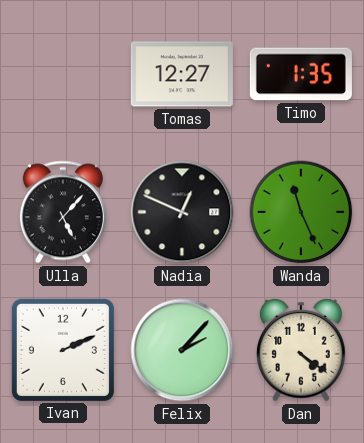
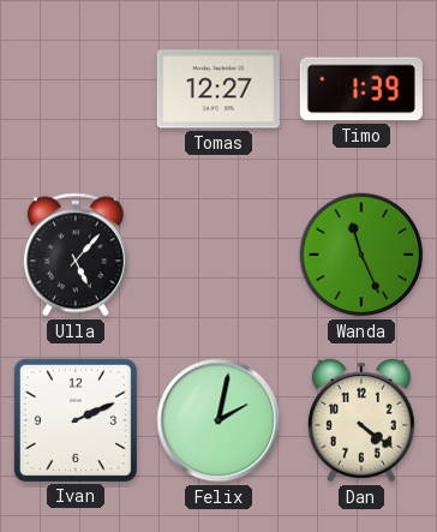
Timo: 1:35 -> 1:39 (361, 89)
Nadia: 12:49 -> none (182, 212)
Felix: 2:07 -> 2:02 (218, 420)
